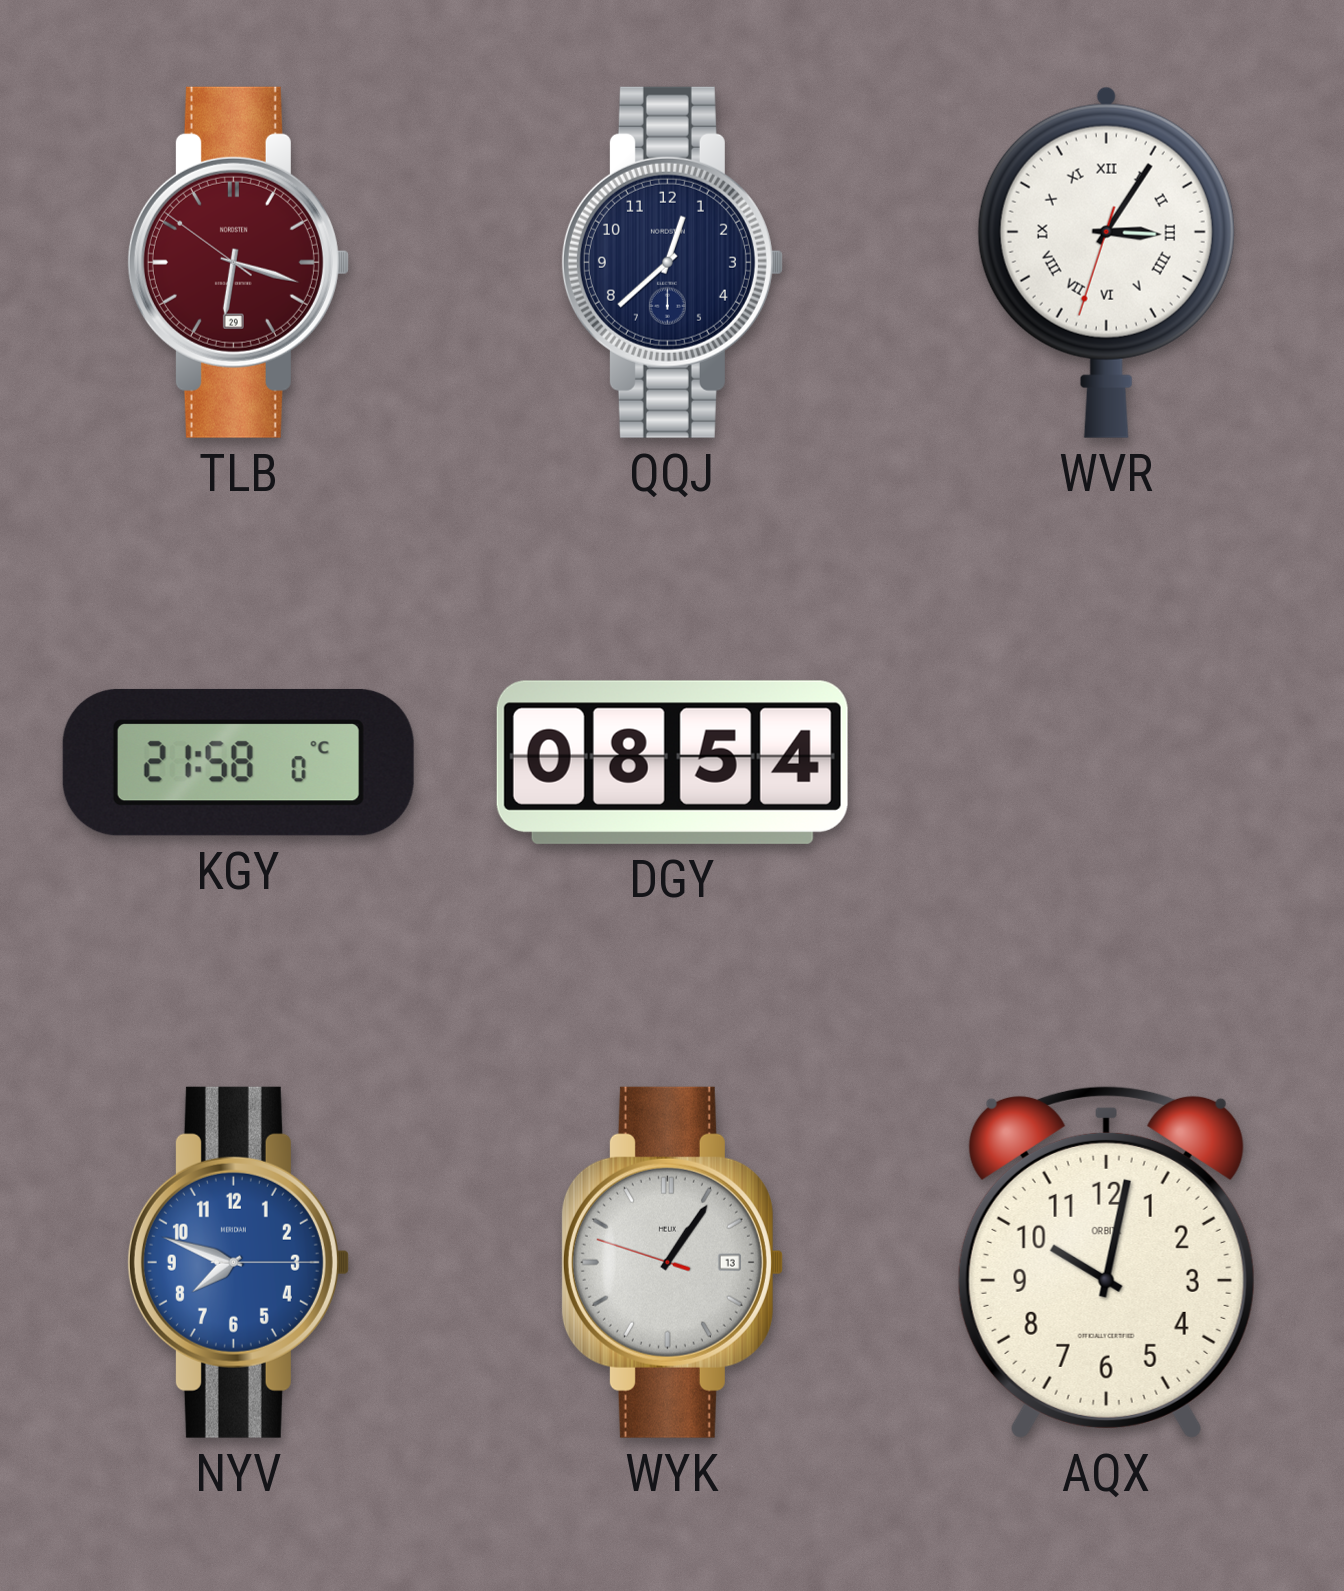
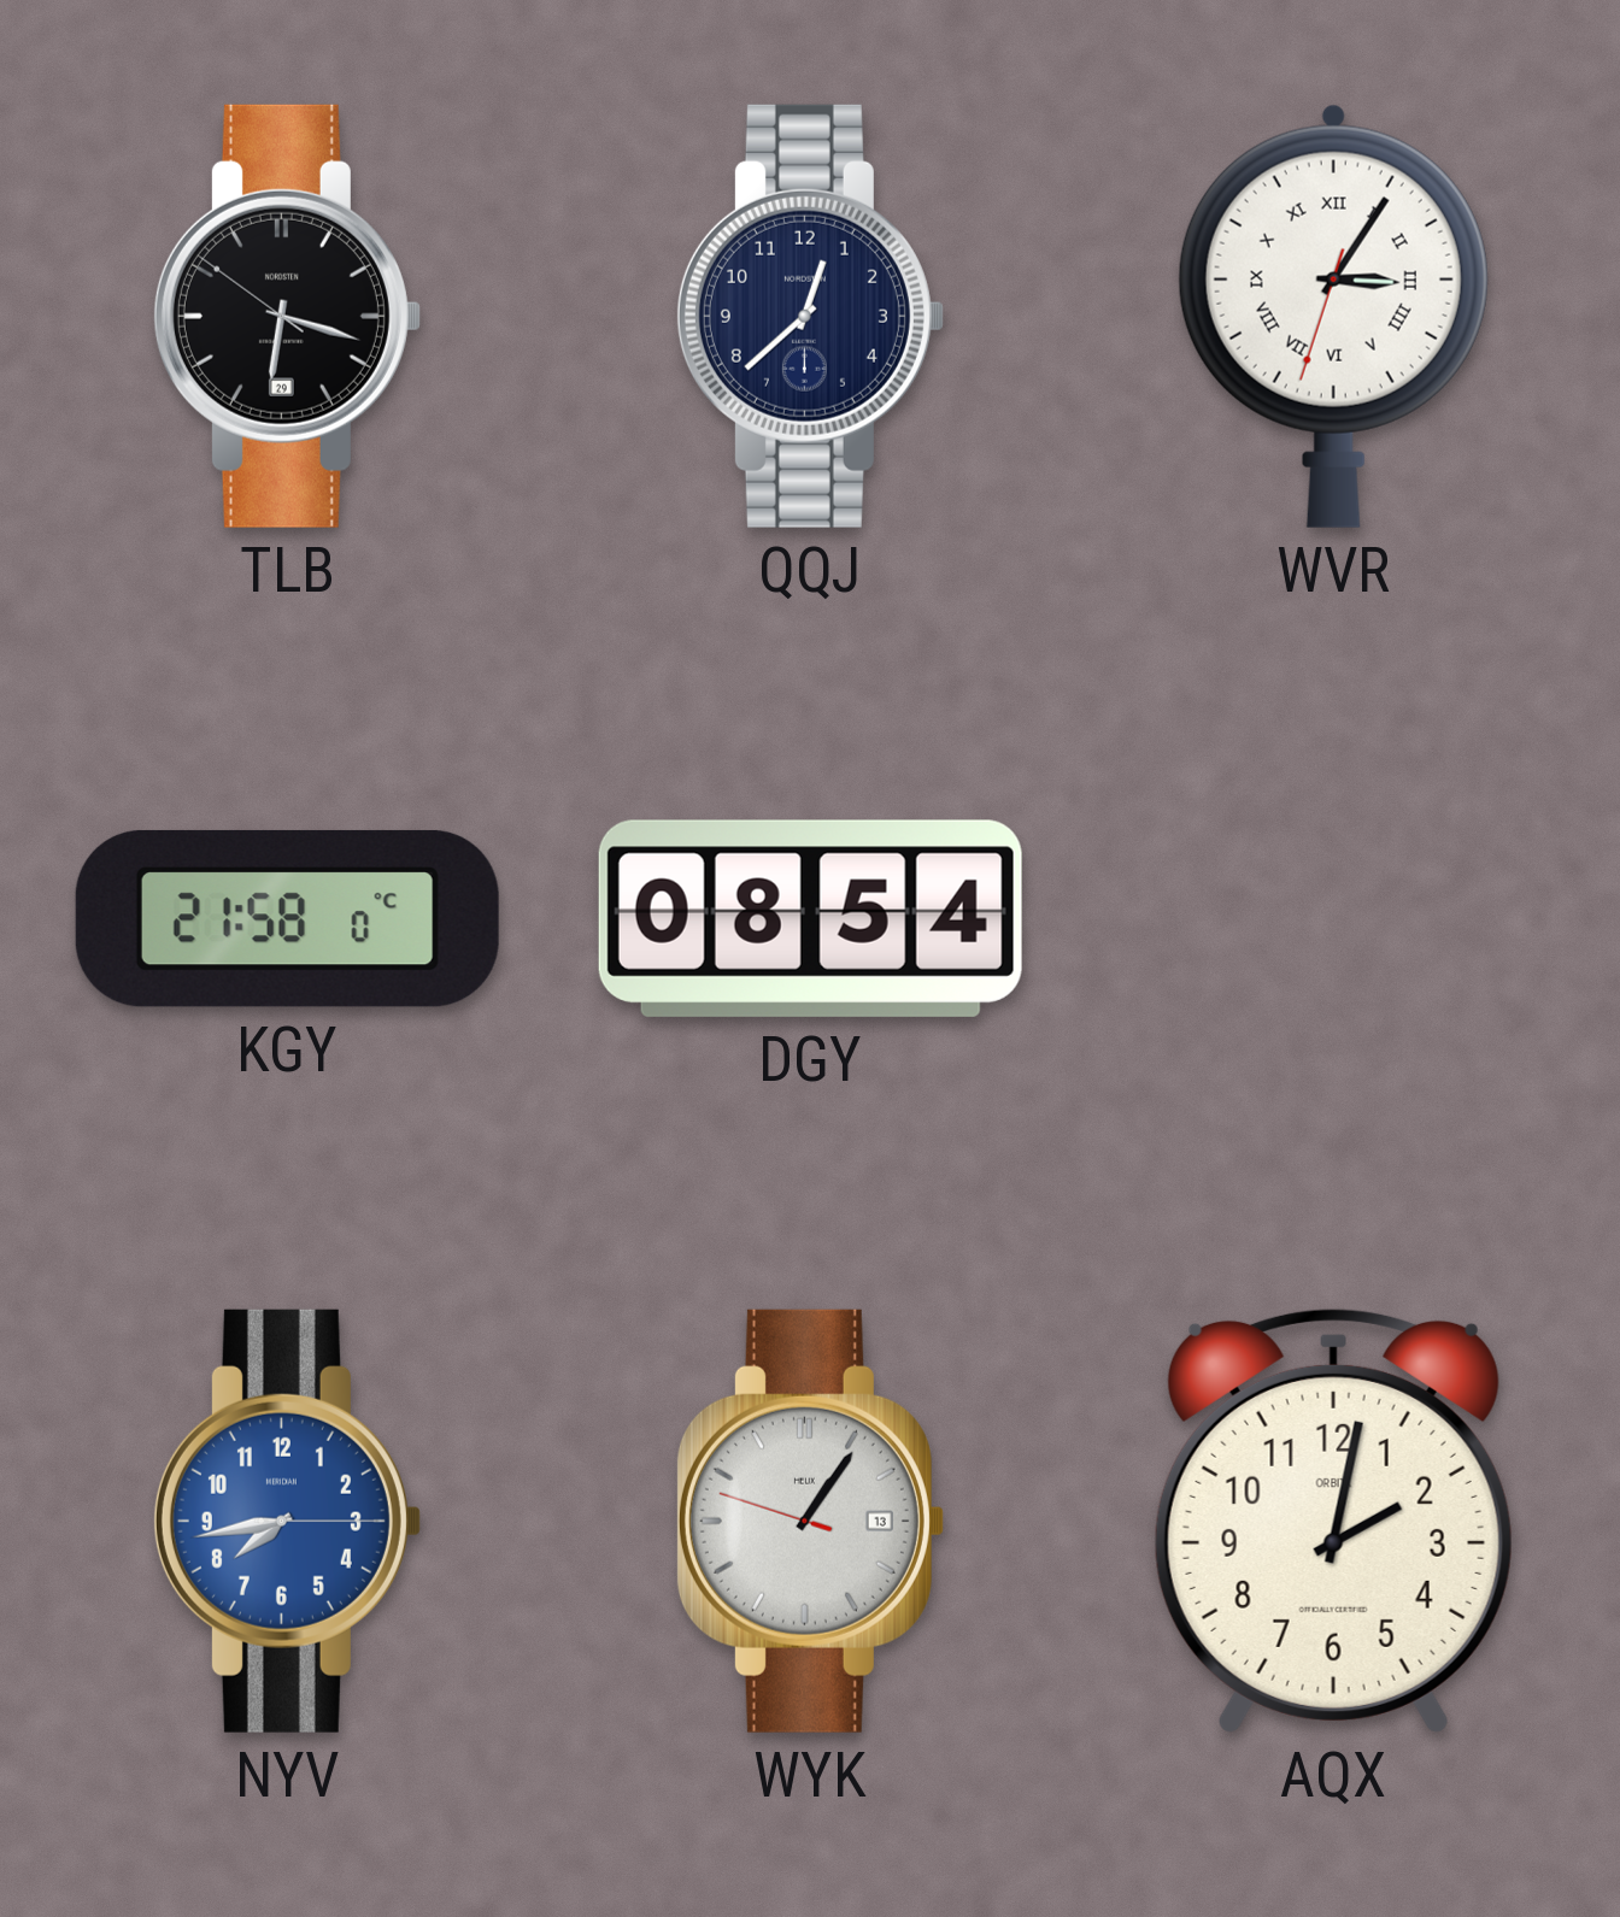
TLB dial: burgundy -> black (287, 316)
NYV: 7:48 -> 7:43 (287, 1521)
AQX: 10:02 -> 2:02 (1333, 1521)
